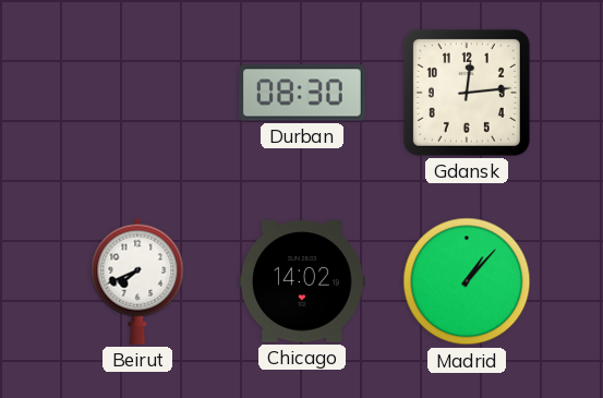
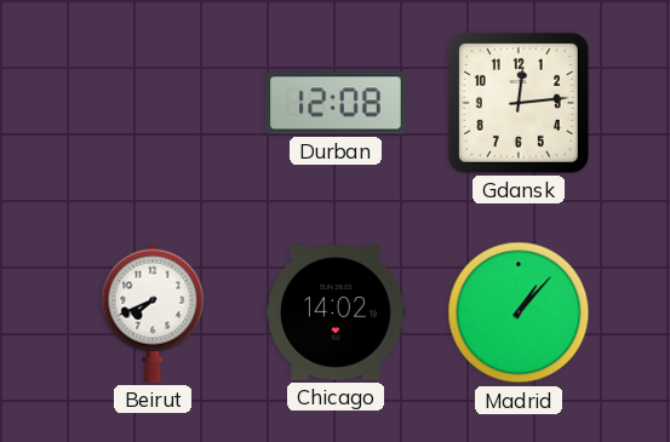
Durban: 08:30 -> 12:08 (337, 103)
